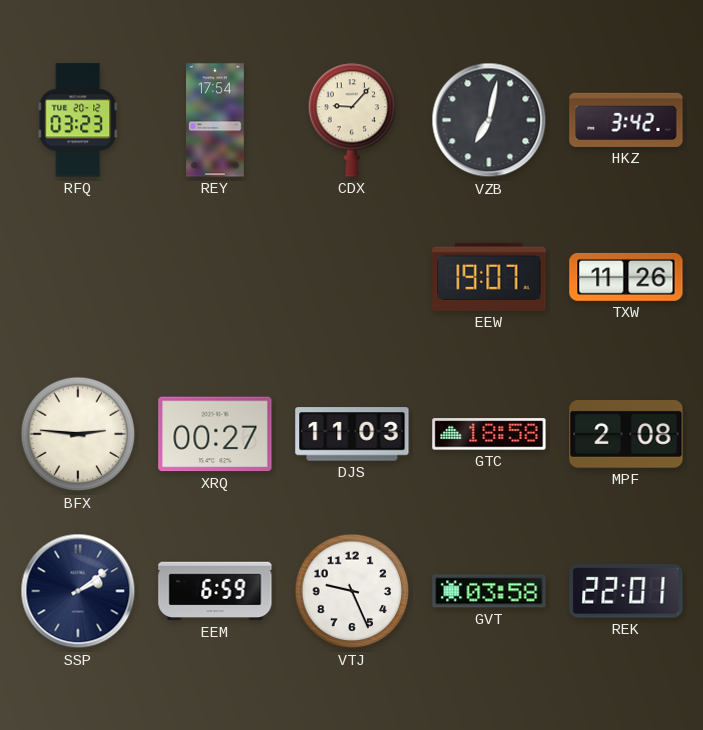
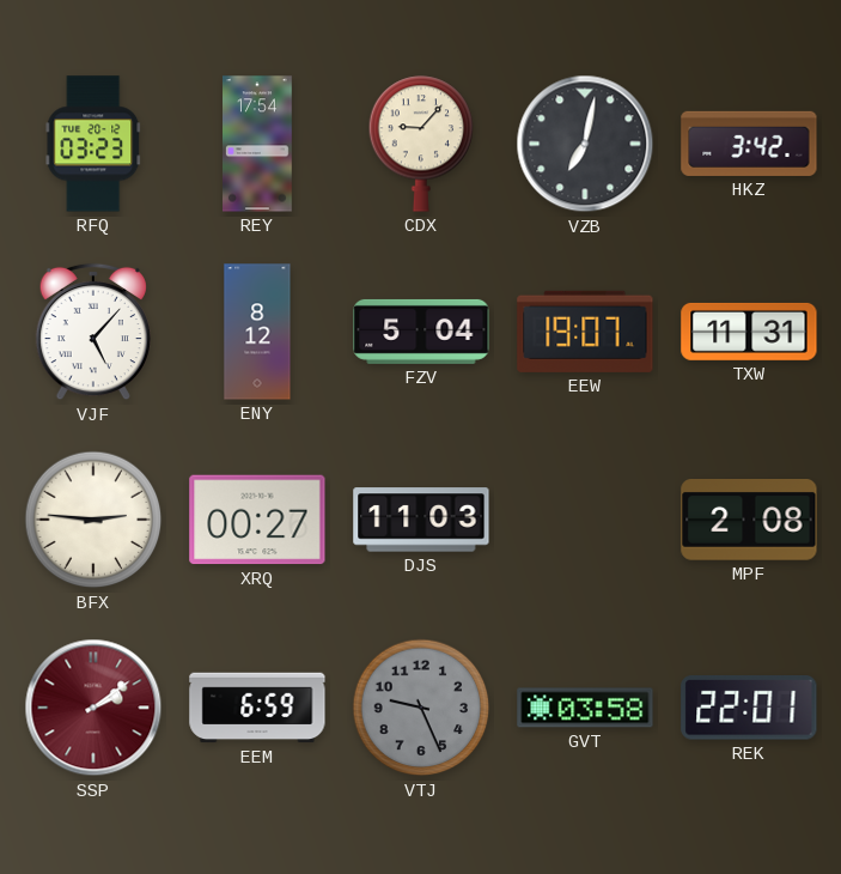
VJF: none -> 5:07 (93, 332)
ENY: none -> 8:12 (257, 332)
FZV: none -> 5:04 (421, 332)
TXW: 11:26 -> 11:31 (749, 332)
GTC: 18:58 -> none (489, 434)
SSP dial: navy -> burgundy (93, 708)
VTJ dial: white -> grey (421, 708)
